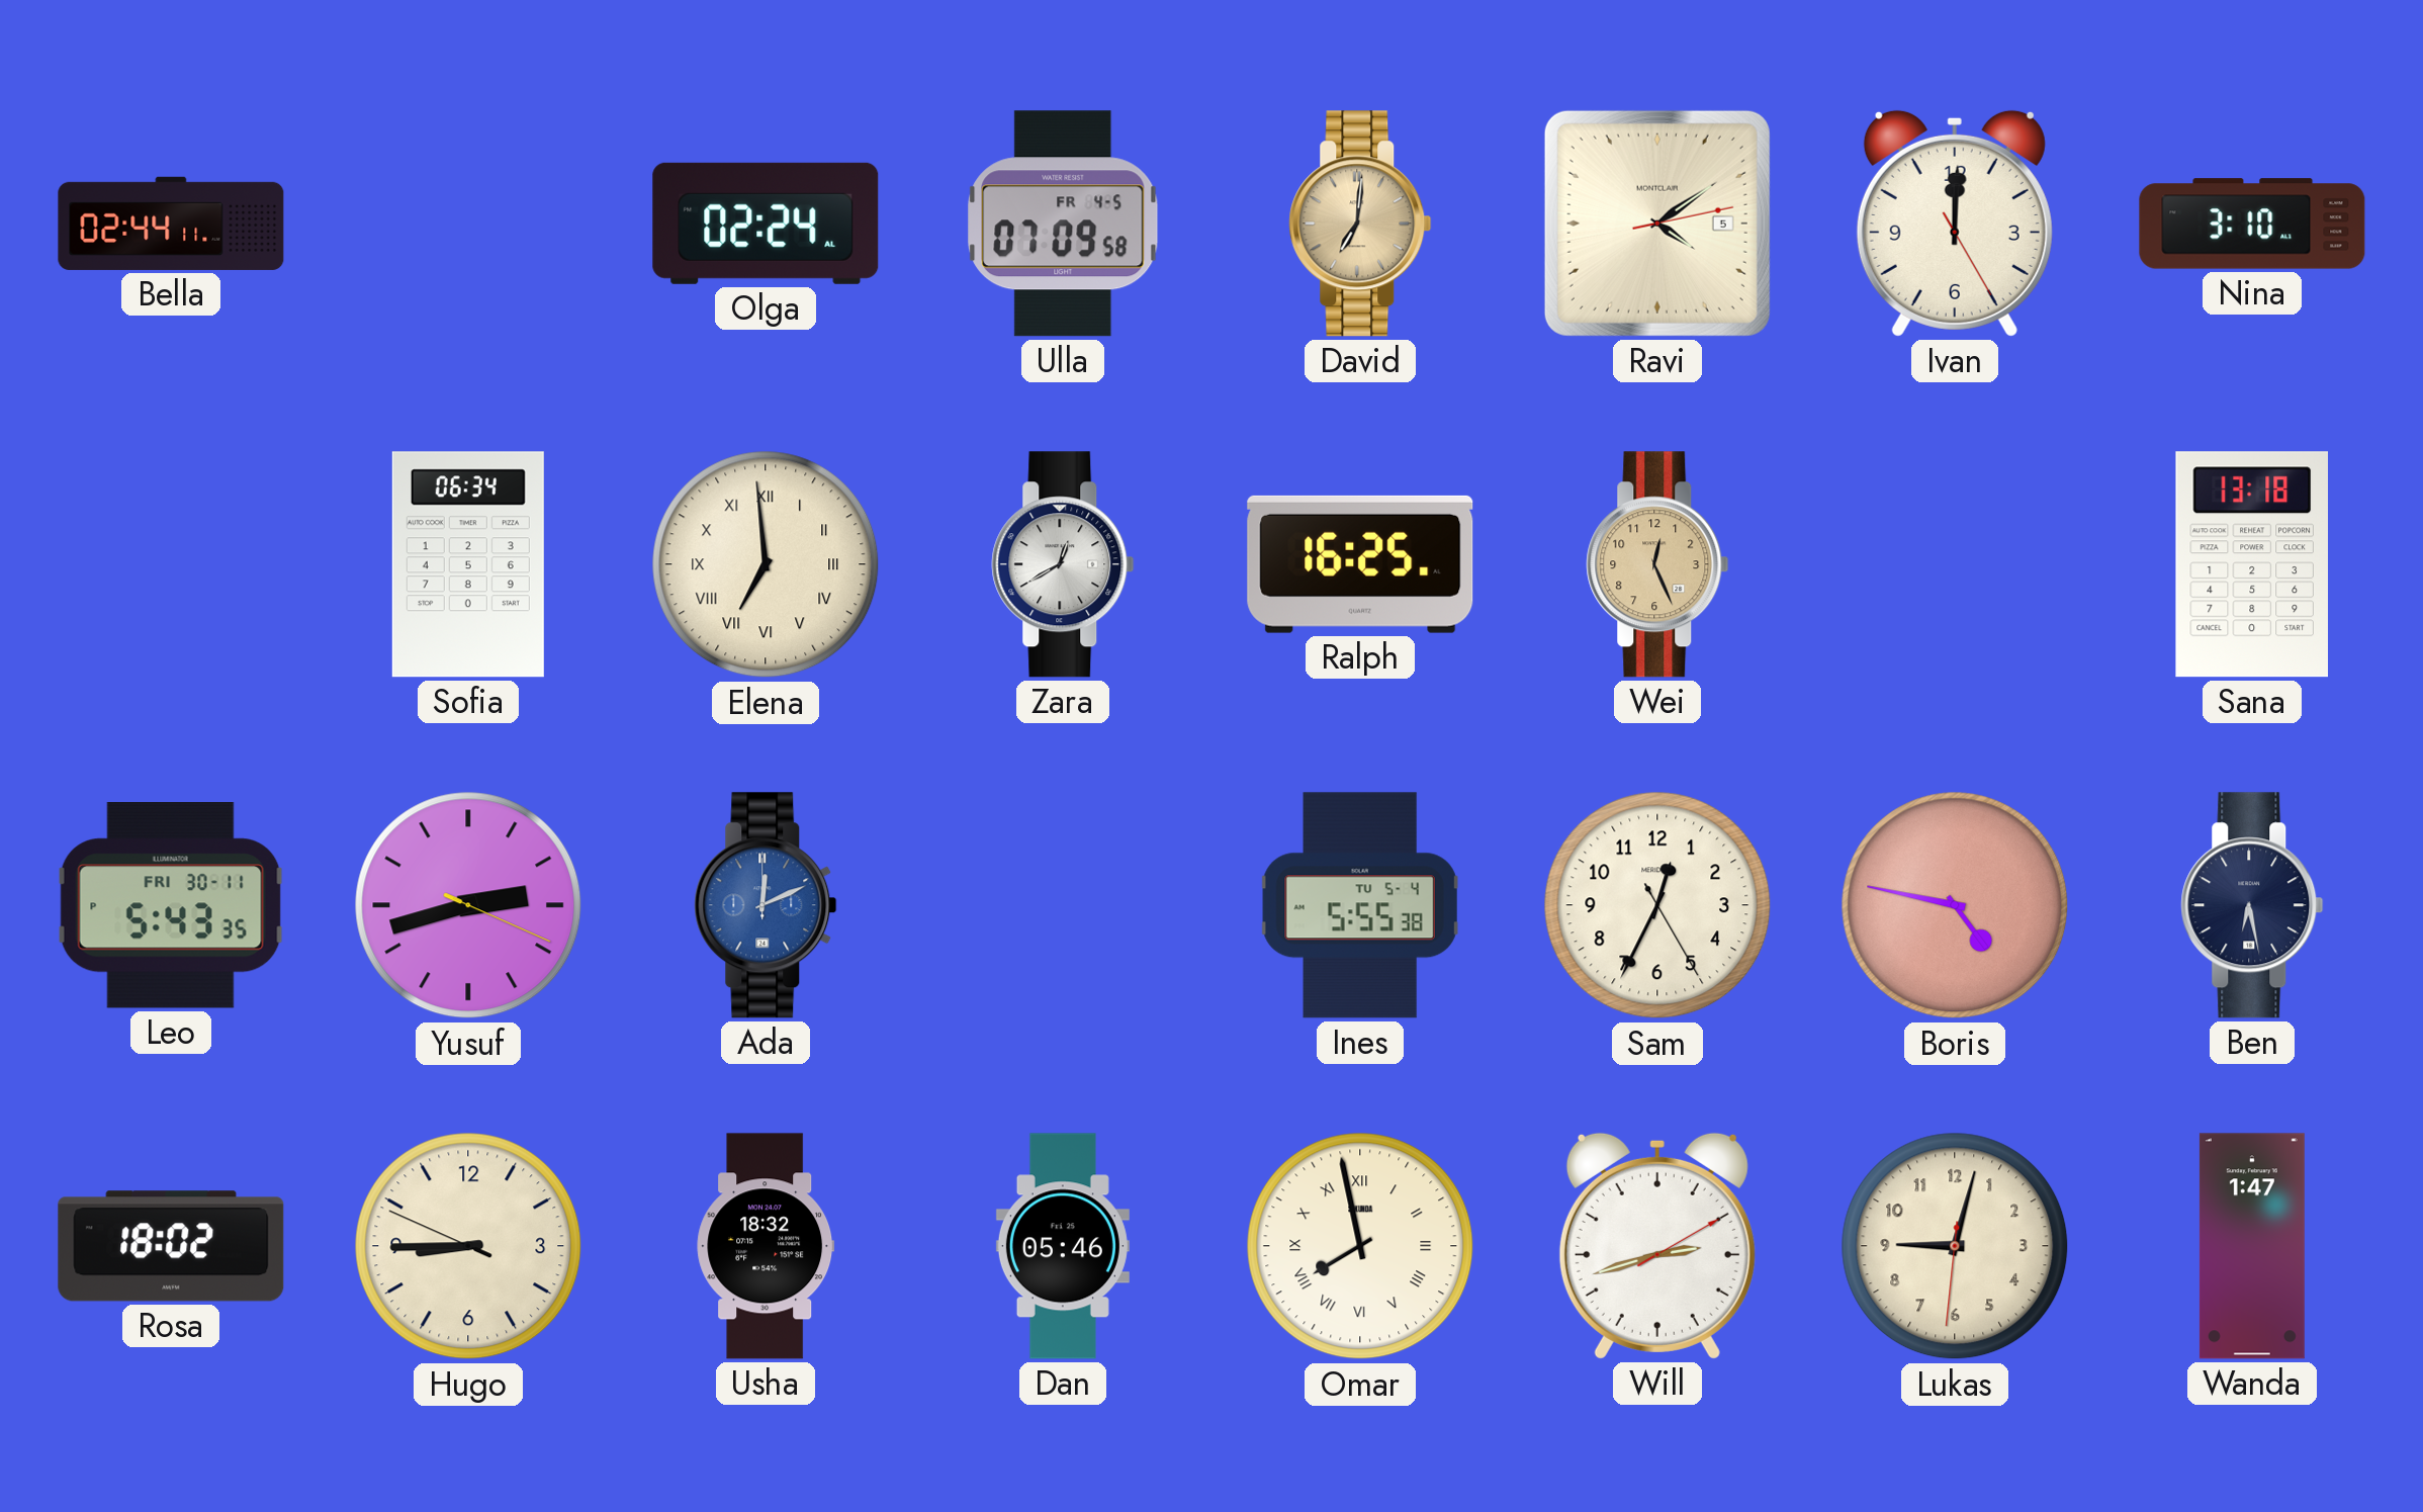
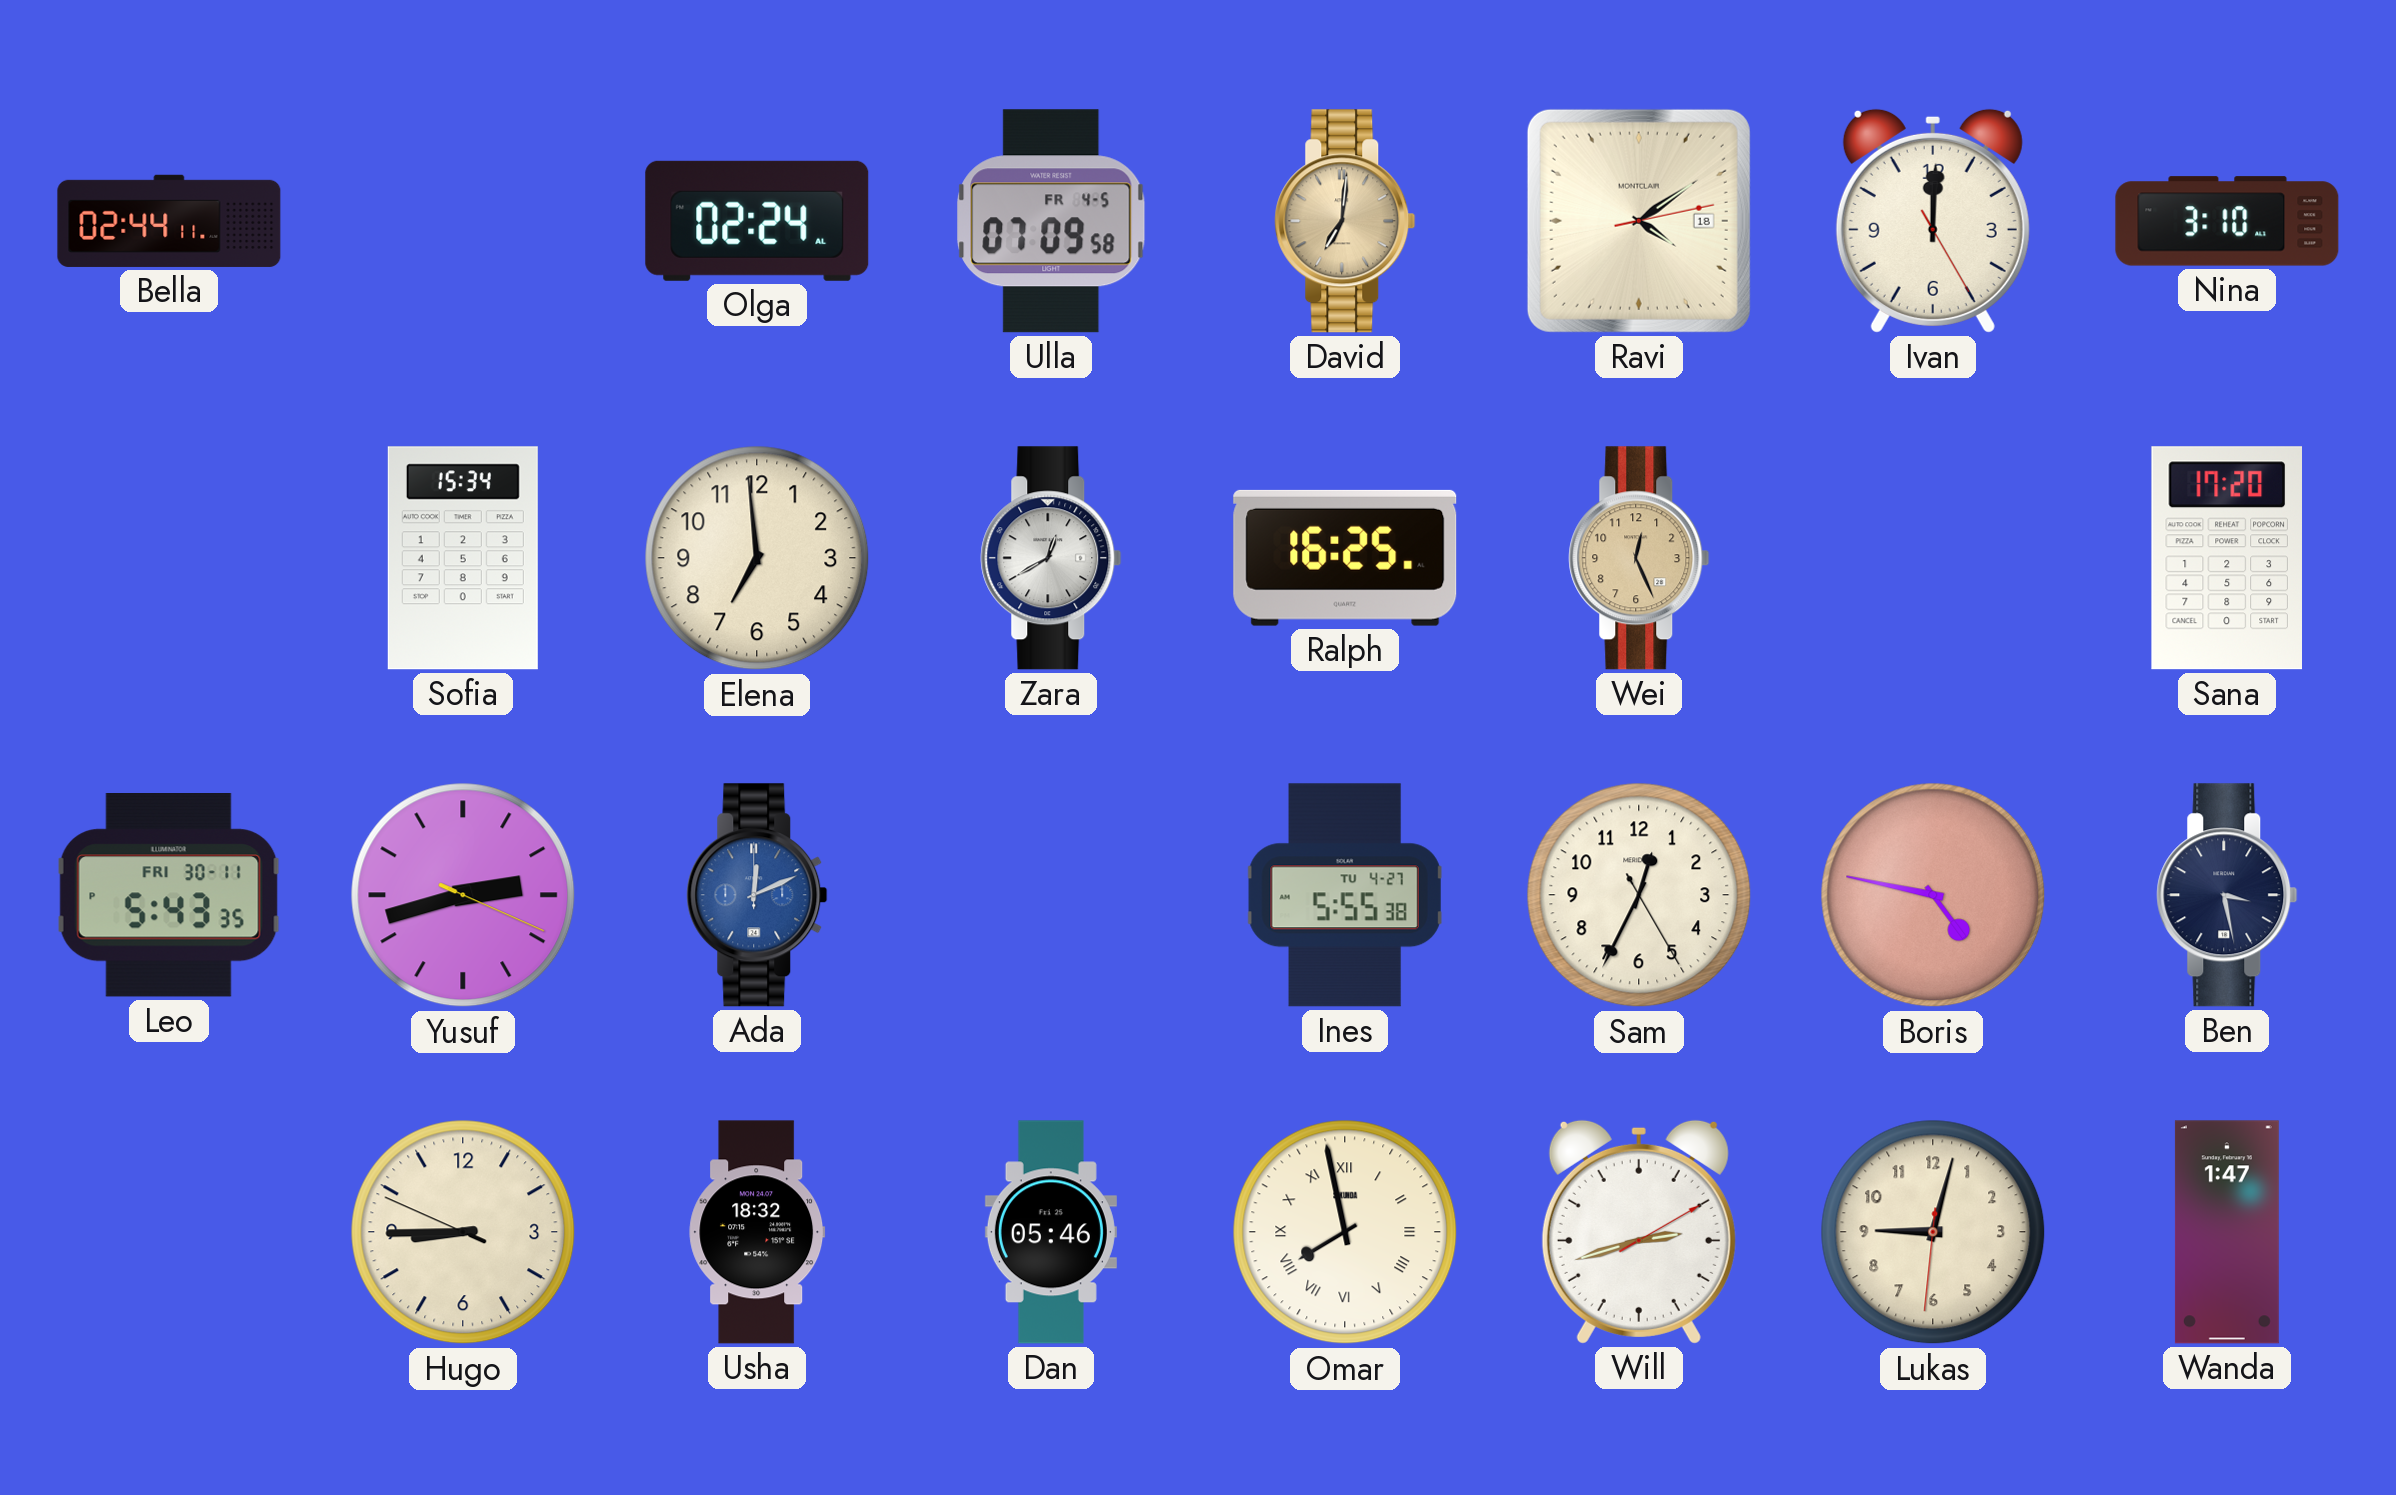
Ravi date: 5 -> 18 (1639, 221)
Sofia: 06:34 -> 15:34 (463, 558)
Elena numerals: Roman -> Arabic (757, 558)
Sana: 13:18 -> 17:20 (2226, 558)
Ines date: TU 5-4 -> TU 4-27 (1345, 895)
Ben: 6:28 -> 3:28 (2227, 895)
Rosa: 18:02 -> none (171, 1246)
